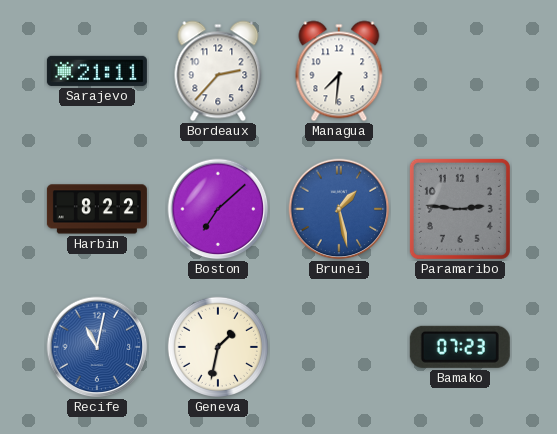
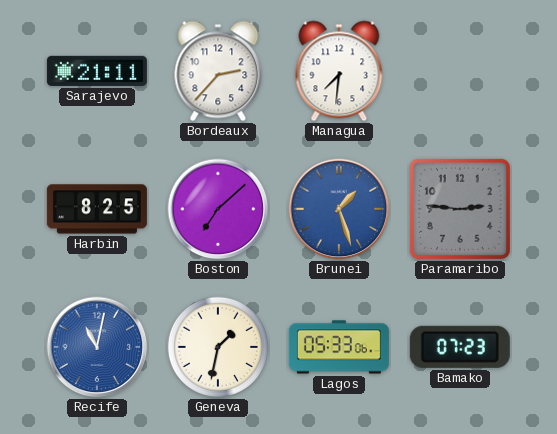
Harbin: 8:22 -> 8:25 (97, 209)
Brunei: 1:28 -> 1:27 (339, 209)
Lagos: none -> 05:33 (339, 347)
